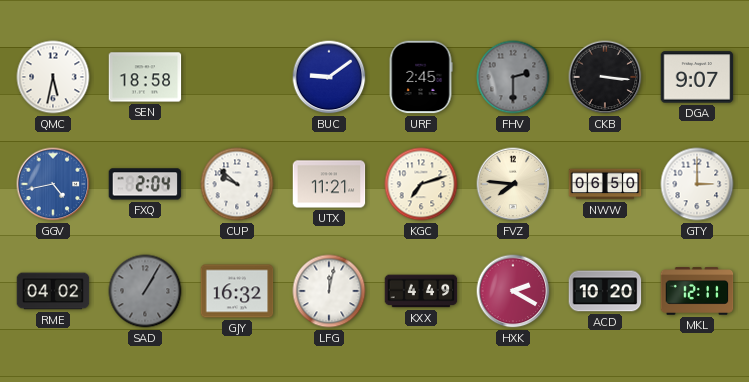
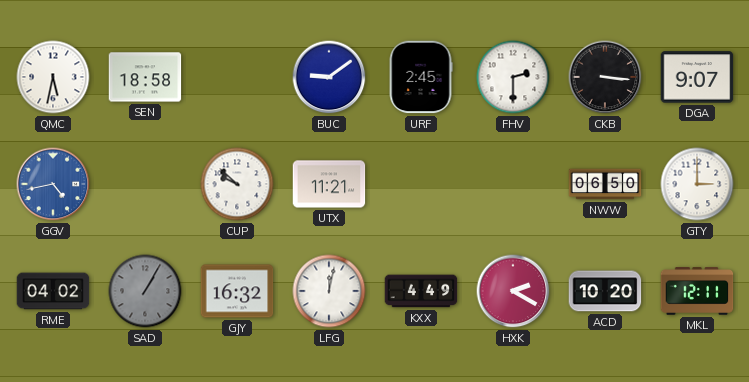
FHV dial: grey -> white (513, 77)
FXQ: 2:04 -> none (145, 184)
KGC: 7:12 -> none (421, 184)
FVZ: 7:46 -> none (513, 184)
